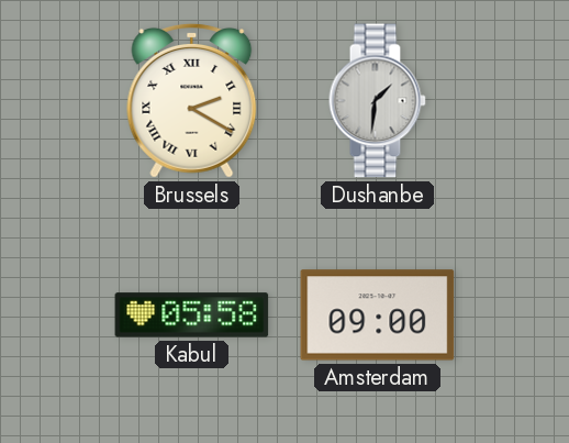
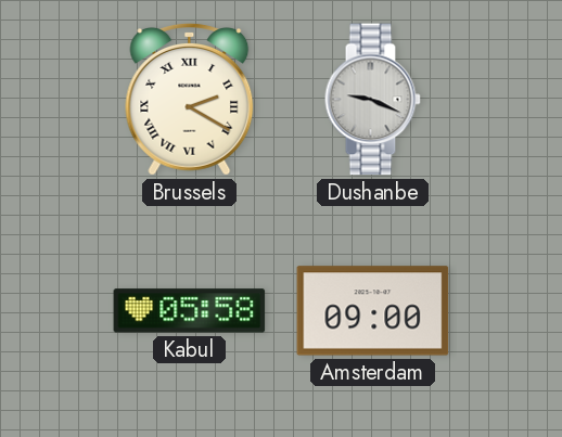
Dushanbe: 1:31 -> 9:19 (372, 100)
